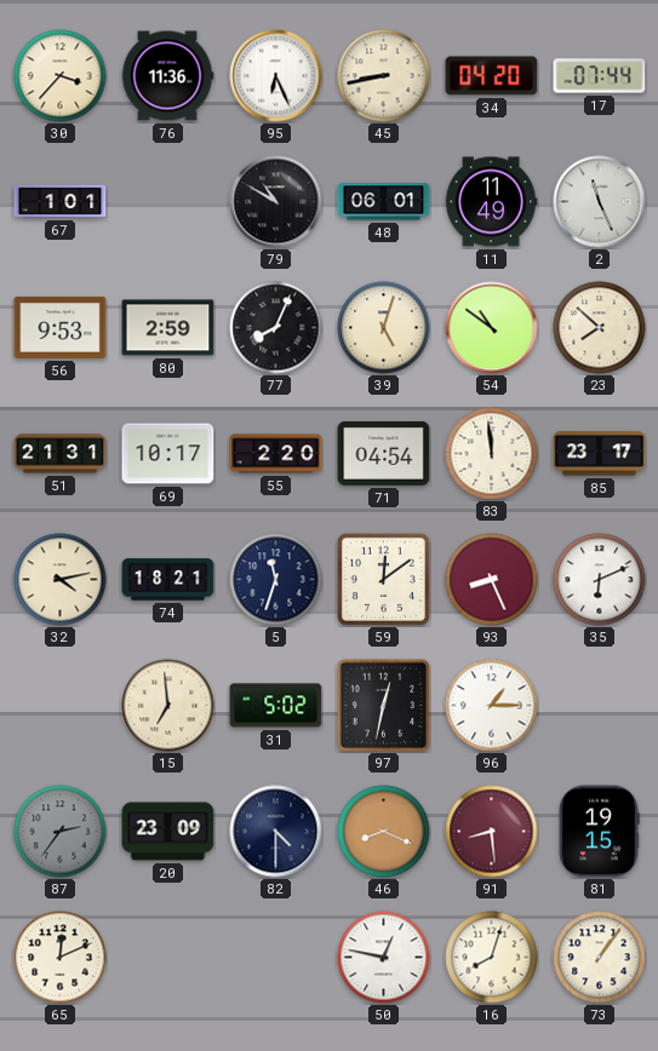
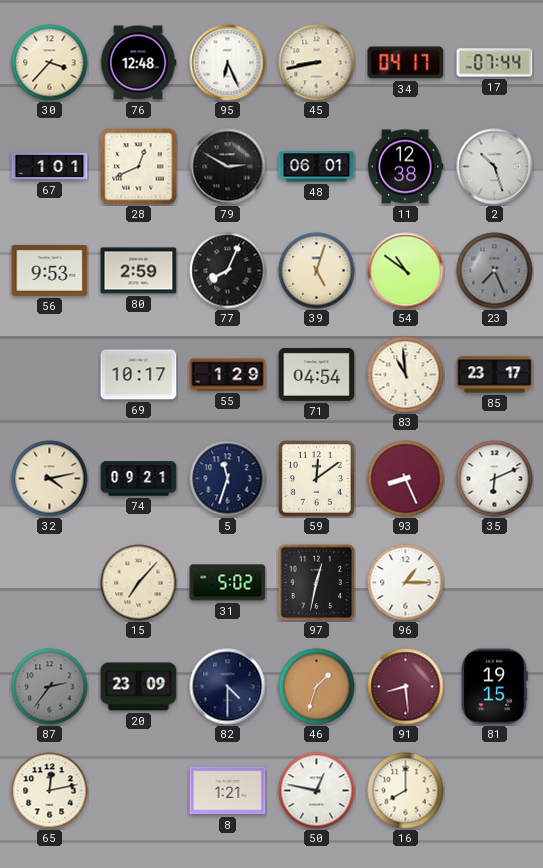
76: 11:36 -> 12:48 (138, 63)
34: 04:20 -> 04:17 (406, 63)
28: none -> 12:41 (139, 167)
79: 10:50 -> 2:50 (228, 167)
11: 11:49 -> 12:38 (405, 167)
2: 11:26 -> 10:27 (495, 167)
23: 7:52 -> 7:26 (495, 271)
23 dial: cream -> grey (495, 271)
51: 21:31 -> none (61, 454)
55: 2:20 -> 1:29 (228, 375)
83: 11:59 -> 10:59 (406, 375)
74: 18:21 -> 09:21 (139, 479)
15: 6:59 -> 7:07 (139, 583)
46: 8:19 -> 1:33 (317, 687)
65: 12:11 -> 12:13 (50, 791)
8: none -> 1:21 (228, 791)
16: 8:03 -> 8:00 (406, 791)
73: 1:06 -> none (600, 958)
